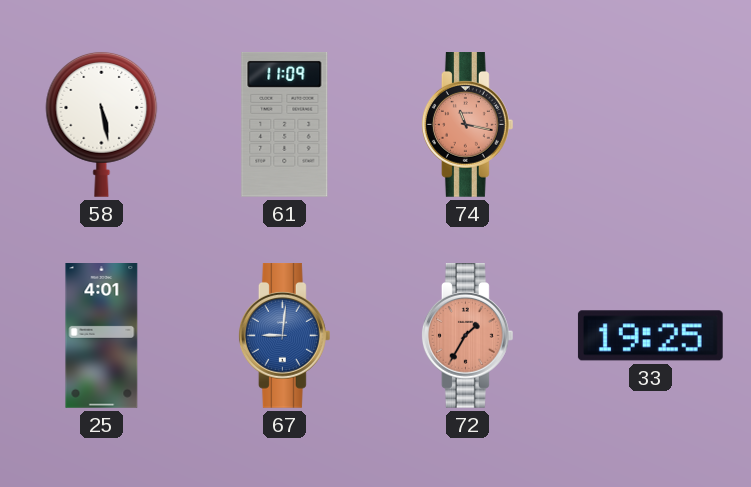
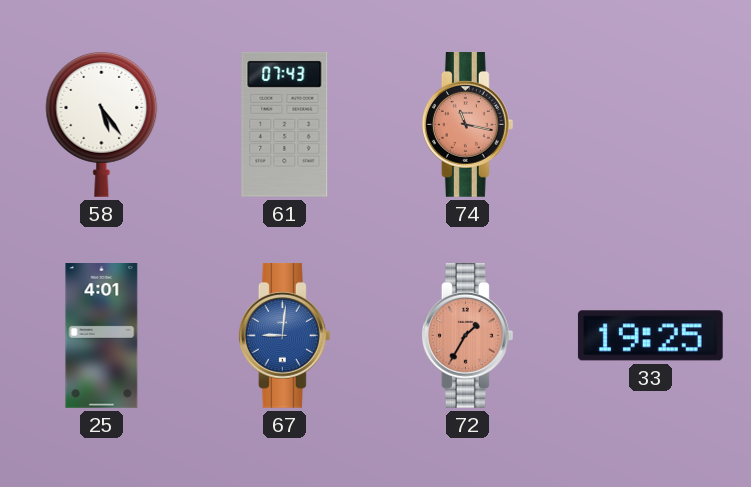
58: 5:28 -> 5:24 (102, 124)
61: 11:09 -> 07:43 (285, 124)
